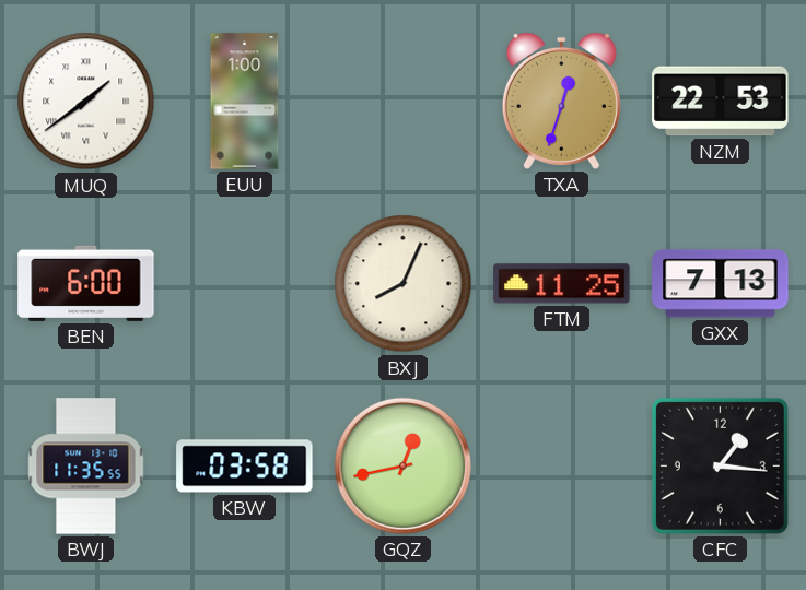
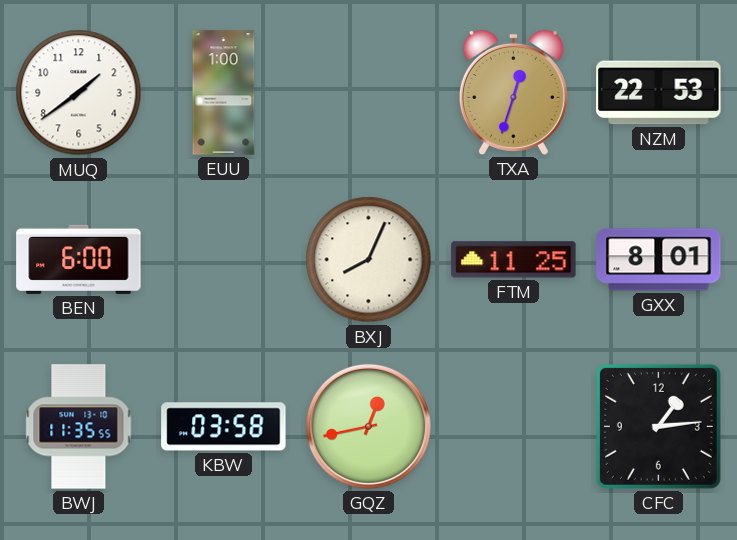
MUQ numerals: Roman -> Arabic (79, 93)
GXX: 7:13 -> 8:01 (659, 260)
CFC: 1:16 -> 1:14 (658, 426)
